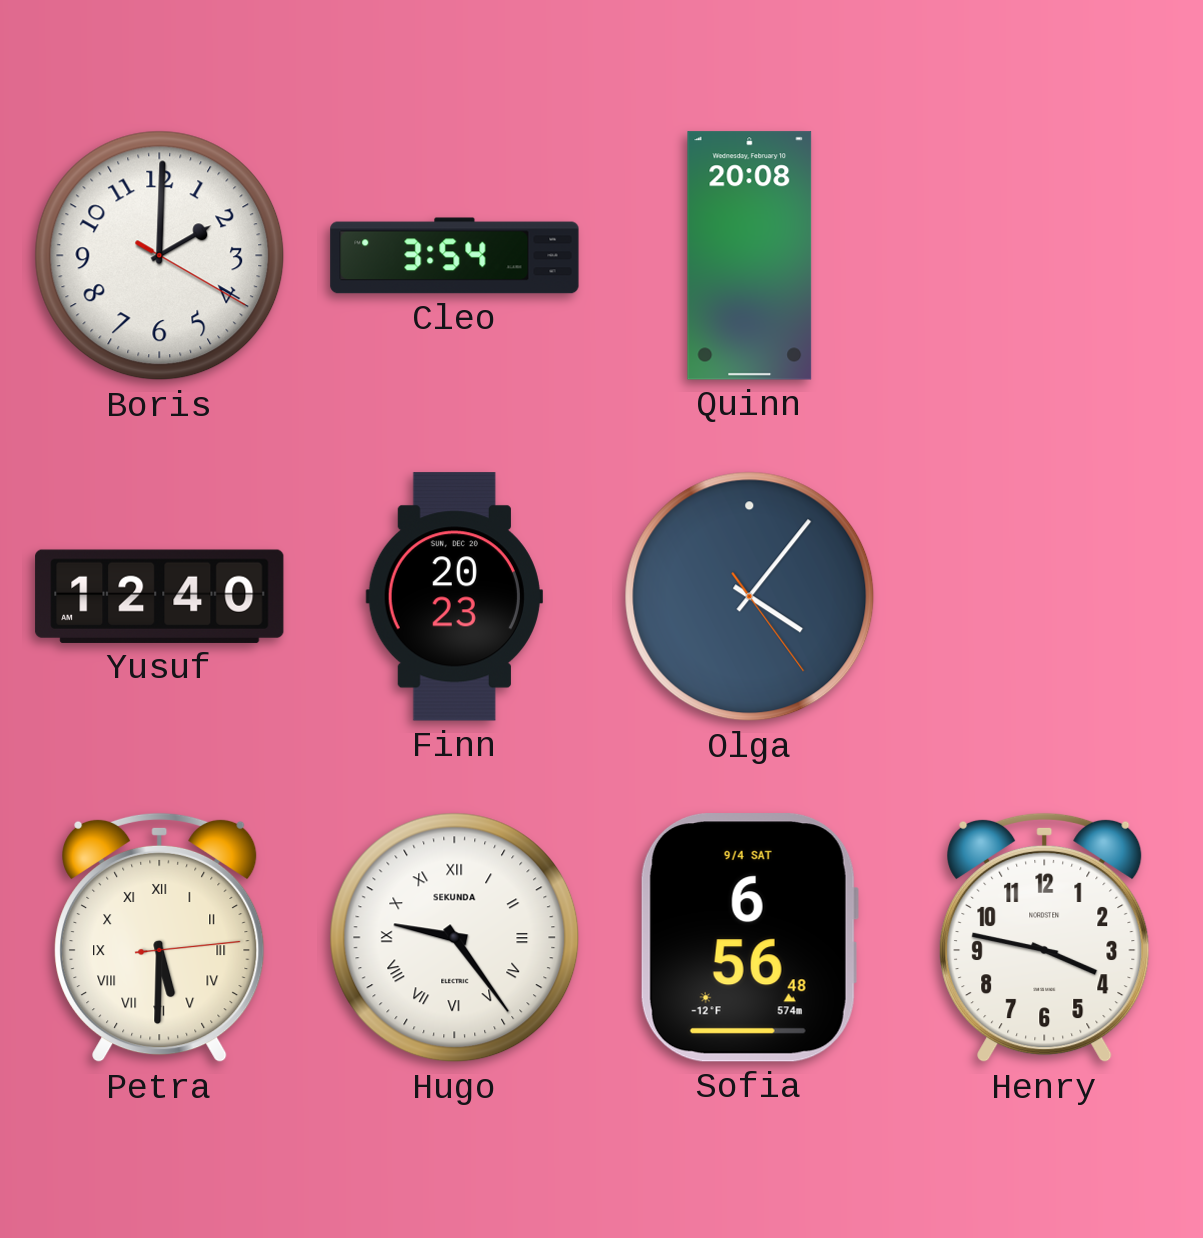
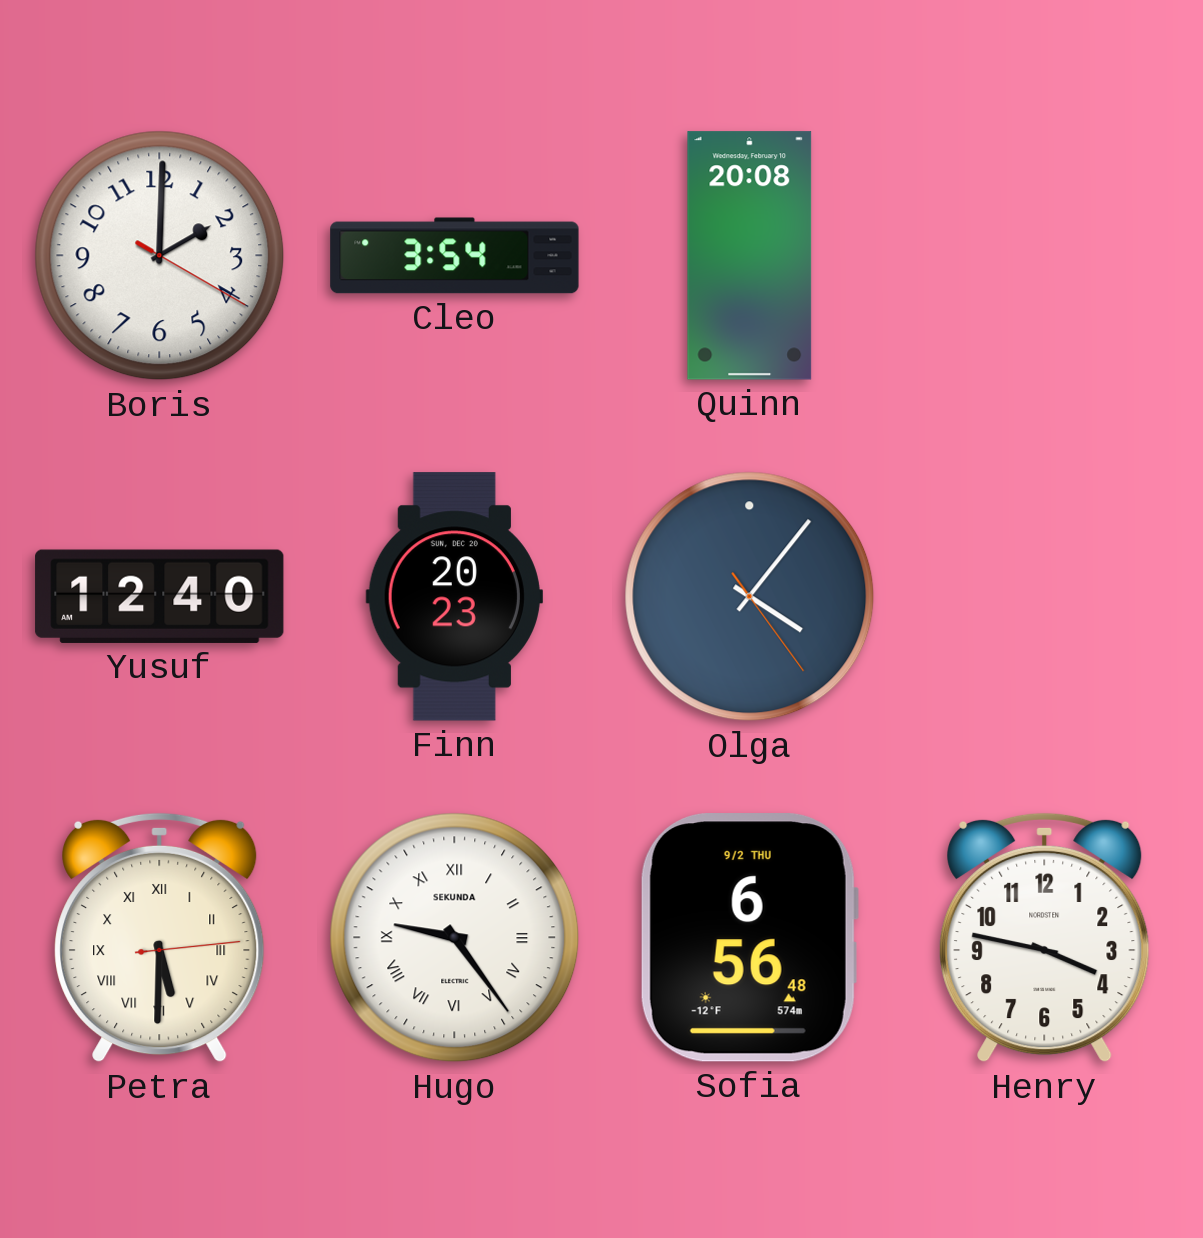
Sofia date: 9/4 SAT -> 9/2 THU (749, 938)
